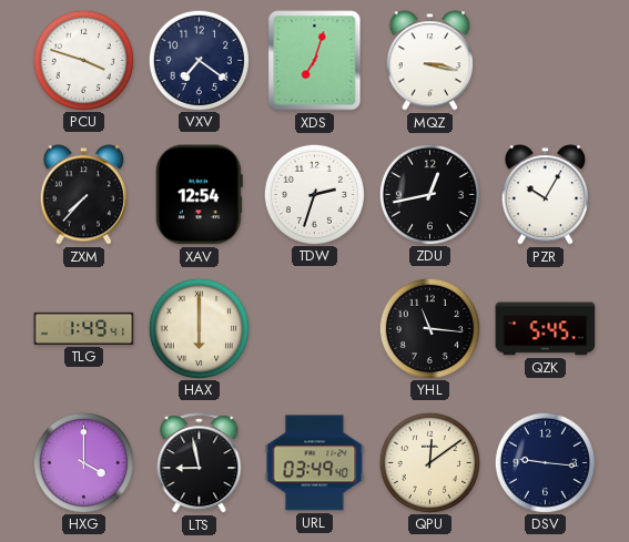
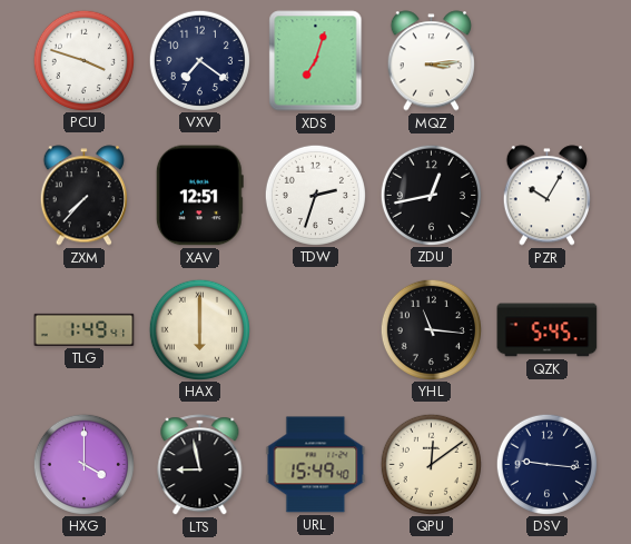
MQZ: 3:17 -> 3:14 (431, 61)
XAV: 12:54 -> 12:51 (199, 196)
URL: 03:49 -> 15:49 (316, 465)
